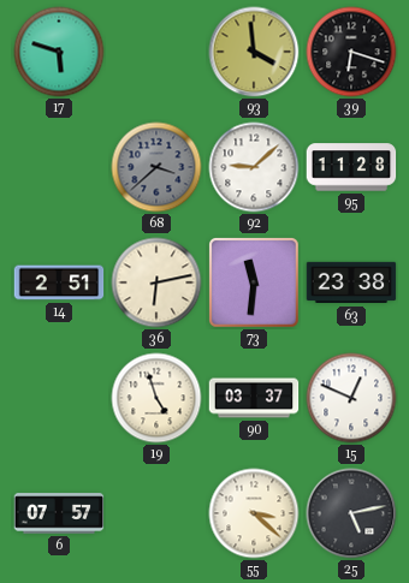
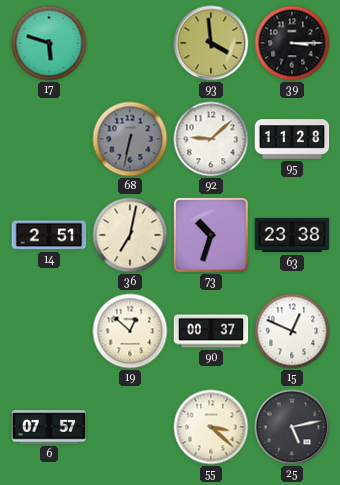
39: 6:18 -> 3:15 (292, 43)
68: 3:38 -> 6:32 (130, 139)
36: 6:13 -> 7:02 (130, 235)
73: 11:31 -> 10:33 (212, 236)
19: 4:57 -> 12:52 (130, 331)
90: 03:37 -> 00:37 (211, 331)
